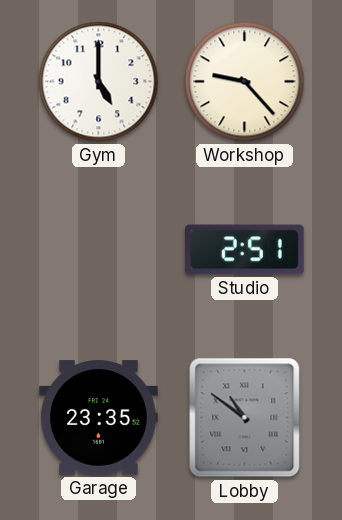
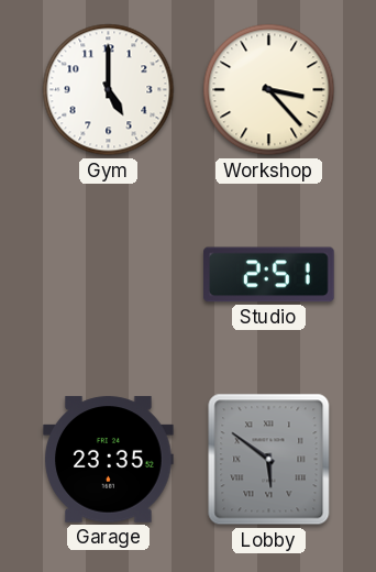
Workshop: 9:23 -> 3:23 (269, 90)
Lobby: 10:51 -> 5:51 (269, 460)
